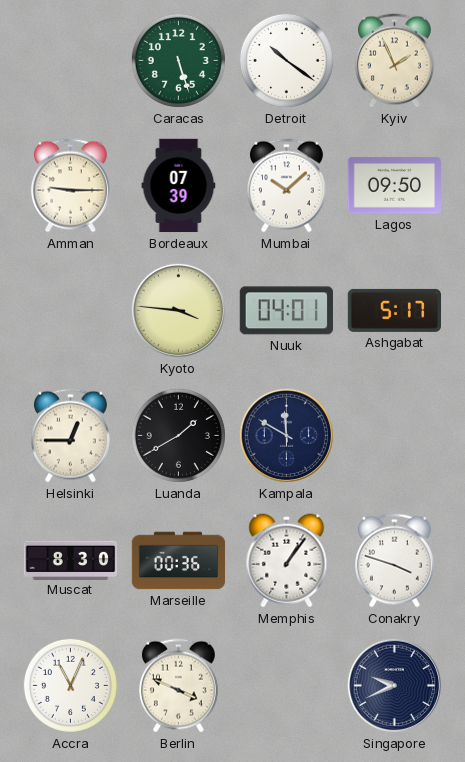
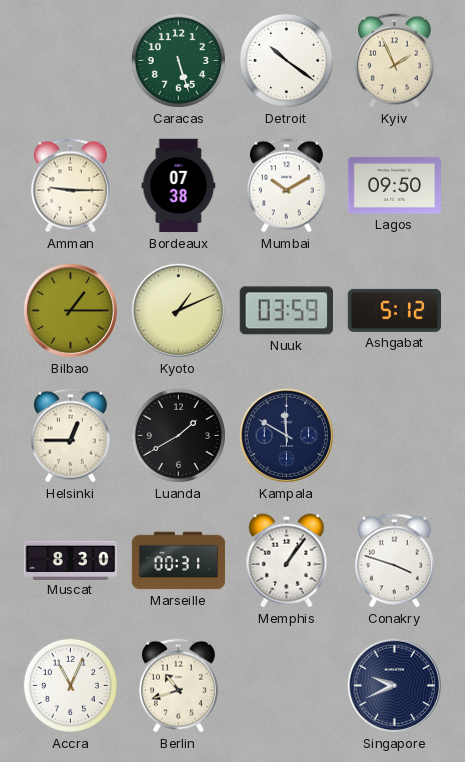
Bordeaux: 07:39 -> 07:38 (179, 186)
Mumbai: 10:08 -> 10:10 (286, 186)
Bilbao: none -> 1:15 (70, 310)
Kyoto: 3:46 -> 1:11 (178, 310)
Nuuk: 04:01 -> 03:59 (286, 311)
Ashgabat: 5:17 -> 5:12 (395, 310)
Marseille: 00:36 -> 00:31 (179, 561)
Berlin: 3:49 -> 10:42 (178, 686)
